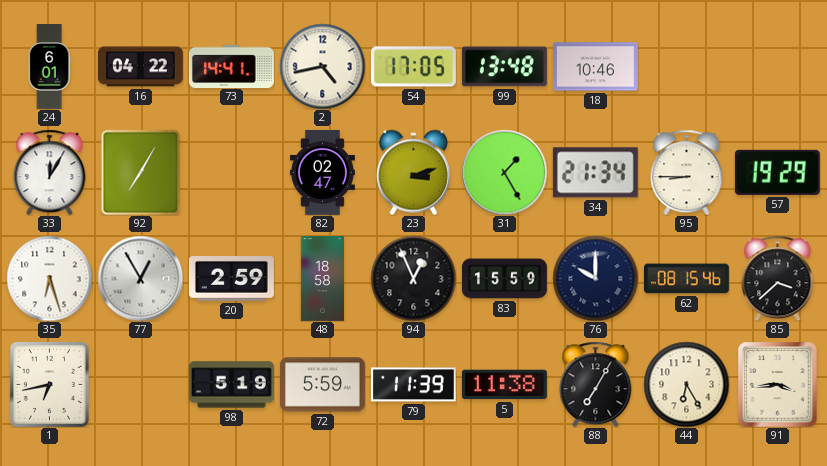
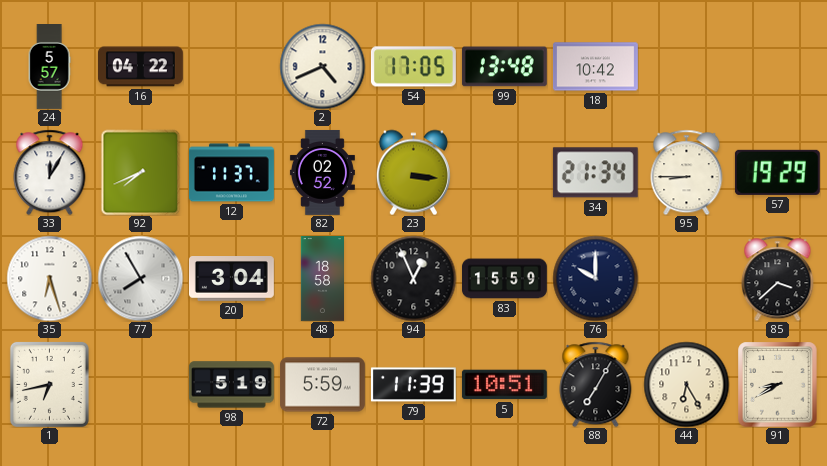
24: 6:01 -> 5:57 (49, 67)
73: 14:41 -> none (231, 66)
2: 4:43 -> 4:41 (322, 66)
18: 10:46 -> 10:42 (595, 67)
92: 7:05 -> 7:41 (141, 172)
12: none -> 11:37 (231, 173)
82: 02:47 -> 02:52 (322, 172)
23: 3:12 -> 3:16 (413, 172)
31: 1:25 -> none (504, 172)
77: 12:55 -> 7:55 (140, 278)
20: 2:59 -> 3:04 (231, 279)
62: 08:15 -> none (686, 279)
5: 11:38 -> 10:51 (504, 385)
91: 3:44 -> 8:40 (778, 384)
